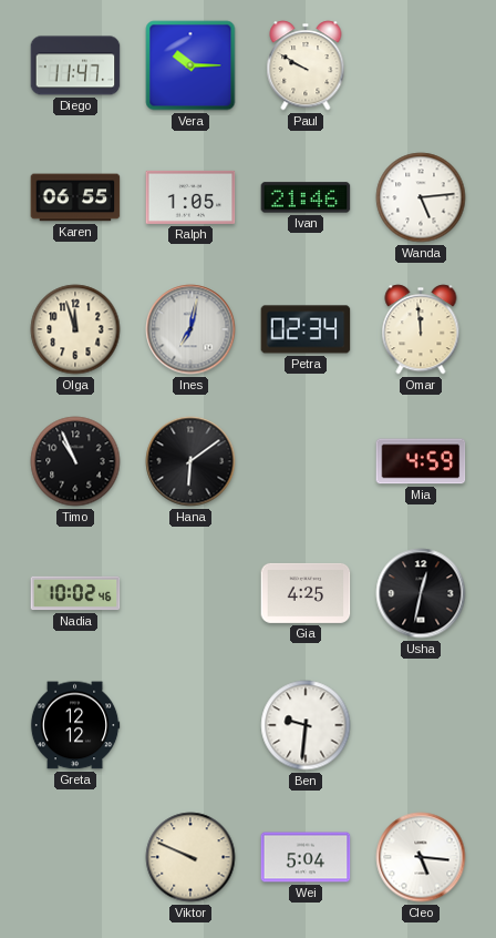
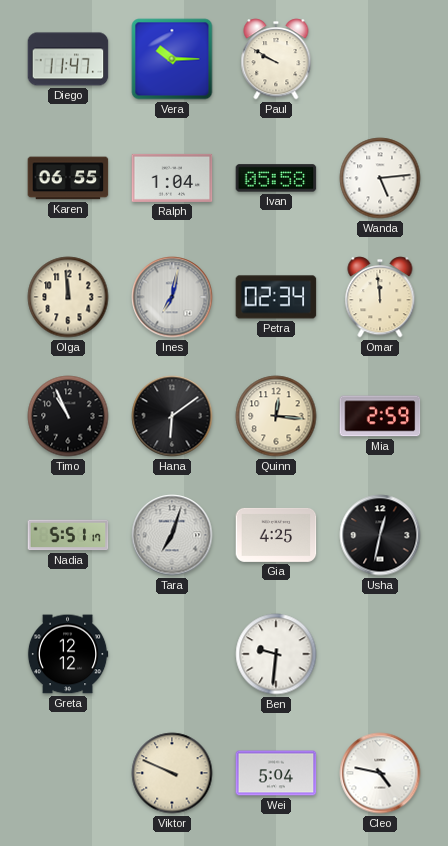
Ralph: 1:05 -> 1:04 (172, 178)
Ivan: 21:46 -> 05:58 (276, 178)
Olga: 11:57 -> 11:59 (68, 297)
Quinn: none -> 12:16 (276, 416)
Mia: 4:59 -> 2:59 (380, 416)
Nadia: 10:02 -> 5:51 (68, 535)
Tara: none -> 7:03 (172, 535)
Cleo: 5:16 -> 4:47 (380, 773)
